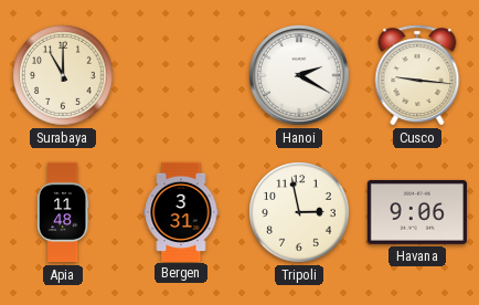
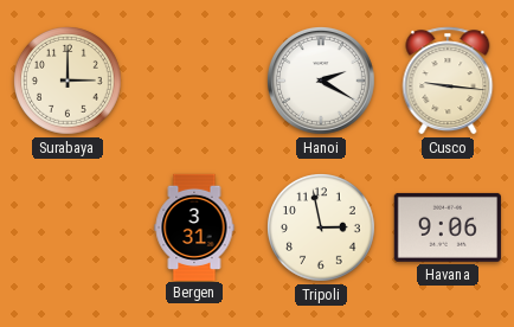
Surabaya: 11:00 -> 3:00 (69, 82)
Apia: 11:48 -> none (63, 212)
